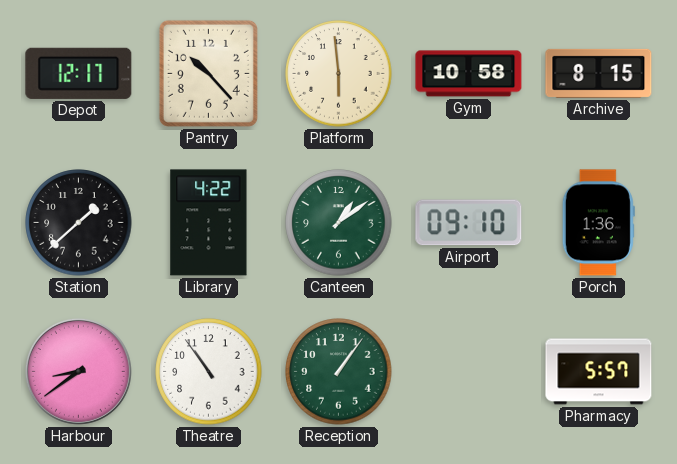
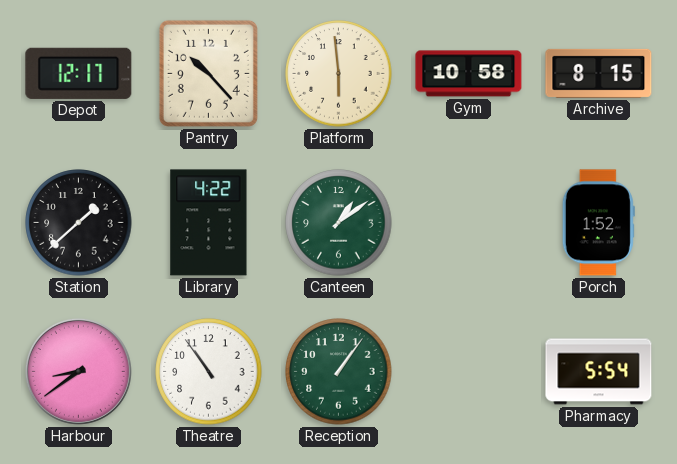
Airport: 09:10 -> none (469, 223)
Porch: 1:36 -> 1:52 (598, 223)
Pharmacy: 5:57 -> 5:54 (599, 372)
